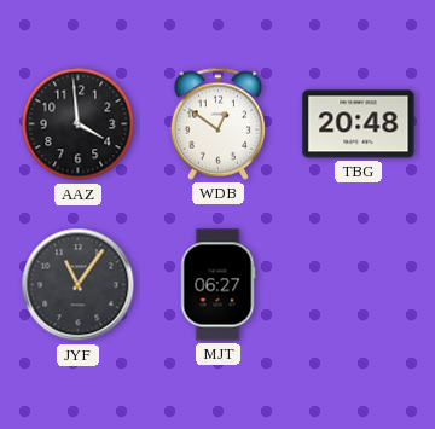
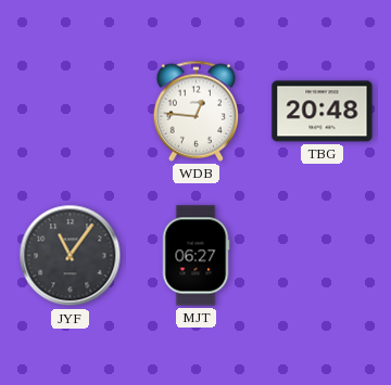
AAZ: 3:59 -> none (79, 124)
WDB: 12:51 -> 12:46 (197, 111)
